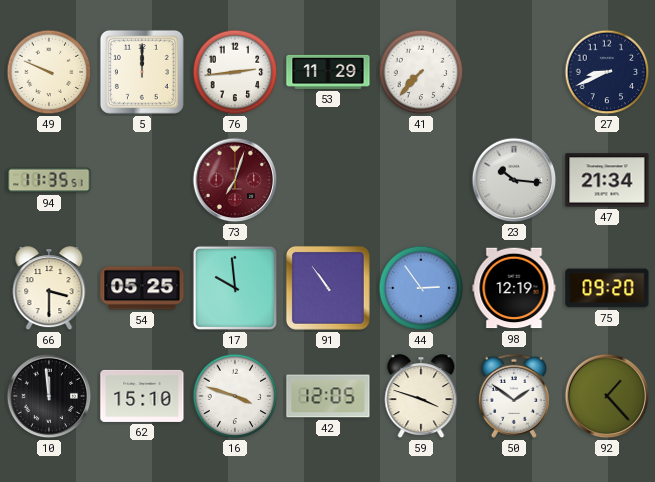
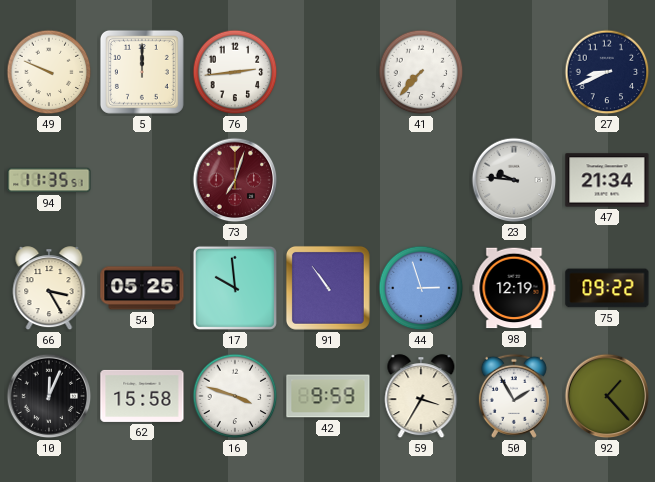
53: 11:29 -> none (328, 72)
23: 10:16 -> 9:46 (514, 180)
66: 3:30 -> 3:25 (49, 289)
44: 2:54 -> 2:57 (421, 288)
75: 09:20 -> 09:22 (607, 288)
10: 11:59 -> 12:04 (49, 396)
62: 15:10 -> 15:58 (142, 396)
42: 12:05 -> 9:59 (328, 396)
59: 3:48 -> 3:35 (421, 397)
50: 1:51 -> 1:55 (514, 396)
